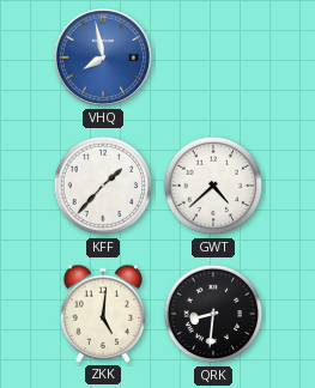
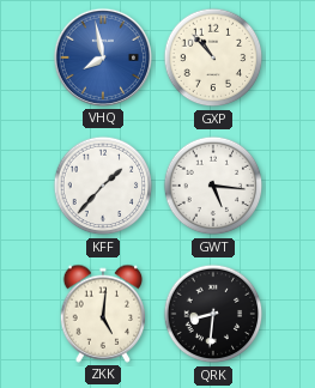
GXP: none -> 10:53 (213, 57)
GWT: 4:38 -> 5:16 (213, 186)
